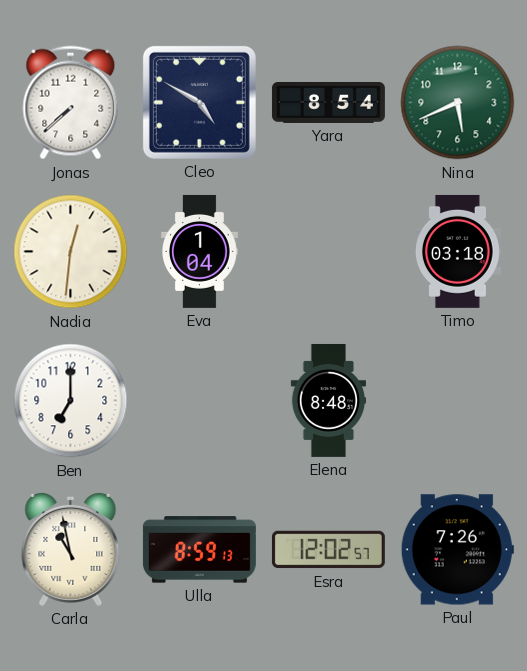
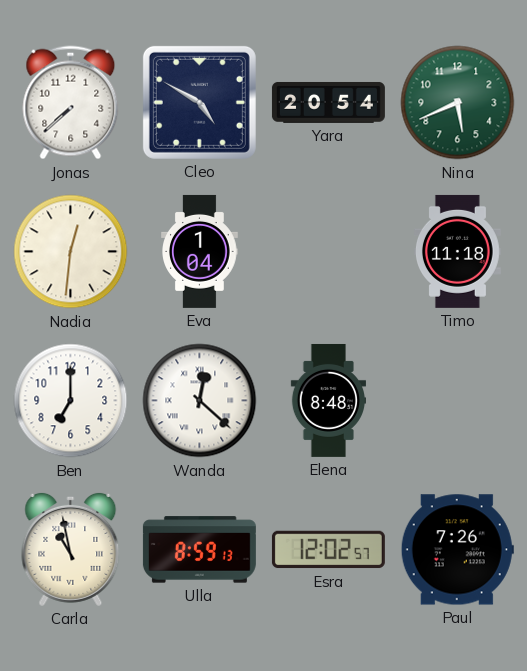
Yara: 8:54 -> 20:54 (328, 102)
Timo: 03:18 -> 11:18 (457, 251)
Wanda: none -> 12:22 (200, 401)
